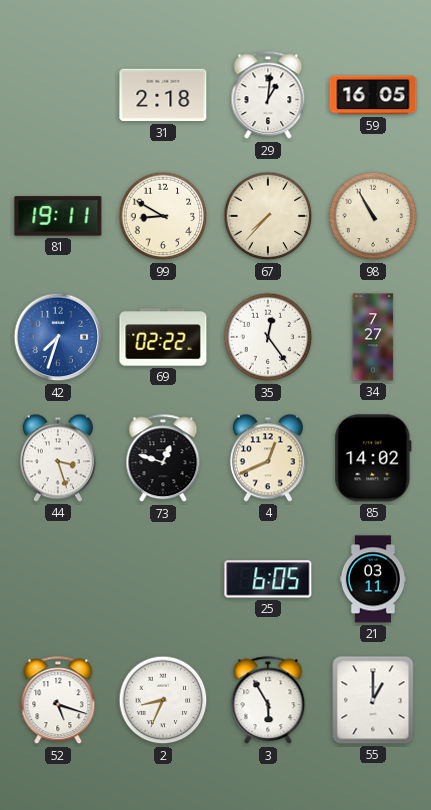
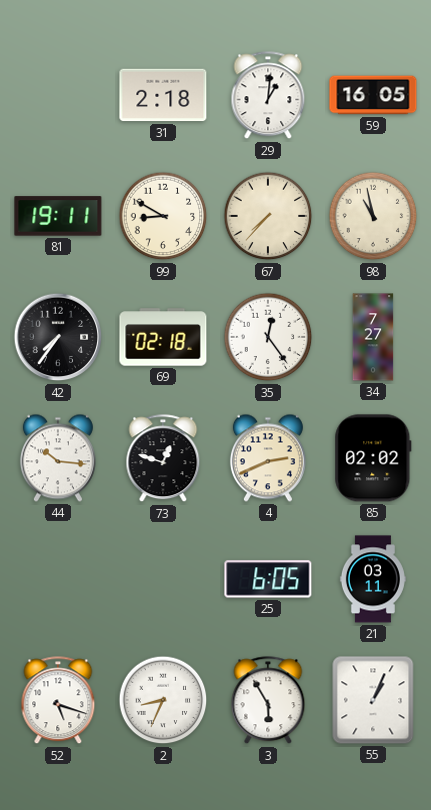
98: 10:55 -> 10:58 (373, 216)
42: 7:33 -> 7:36 (58, 337)
42 dial: blue -> black (58, 337)
69: 02:22 -> 02:18 (163, 337)
44: 3:27 -> 10:16 (58, 458)
4: 12:41 -> 2:41 (268, 458)
85: 14:02 -> 02:02 (373, 458)
55: 1:00 -> 1:04 (373, 700)
